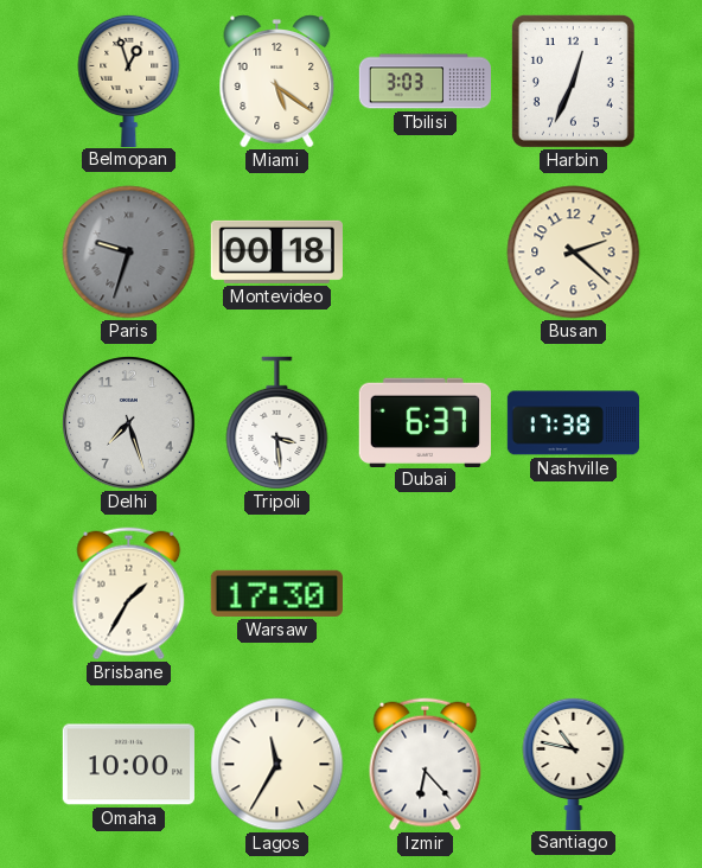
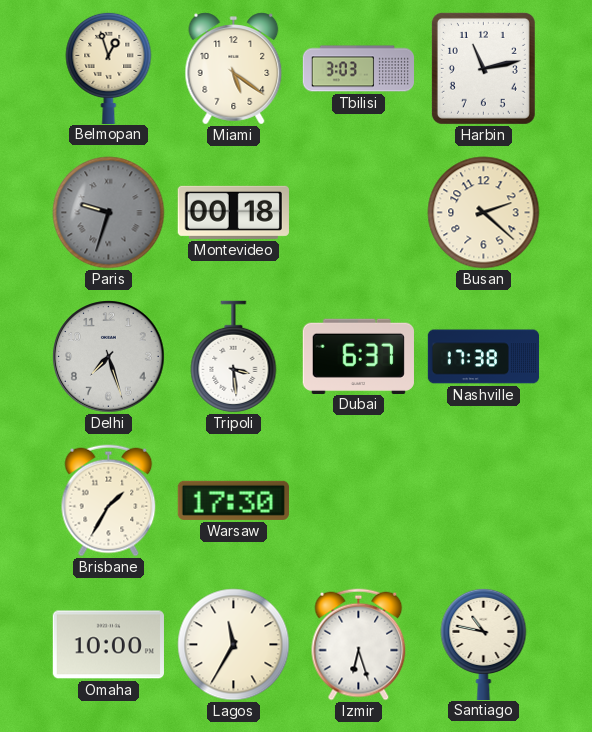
Harbin: 12:34 -> 11:13 (483, 68)
Izmir: 6:23 -> 6:27 (359, 645)
